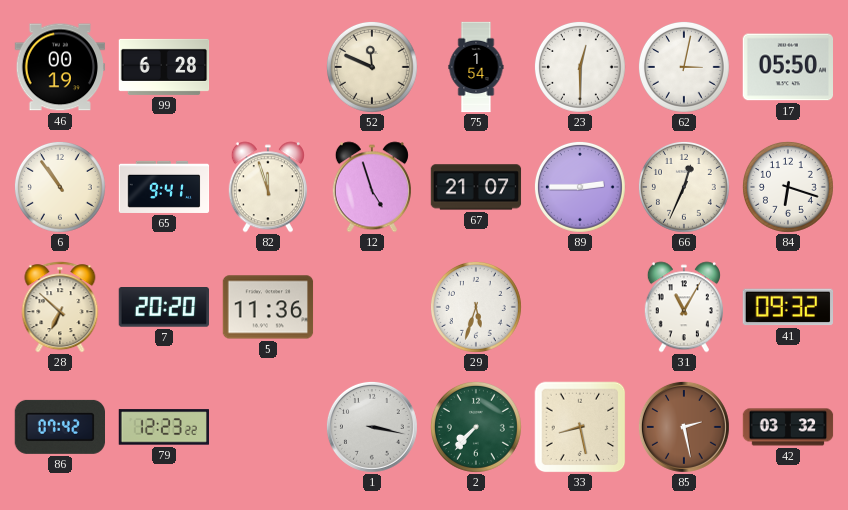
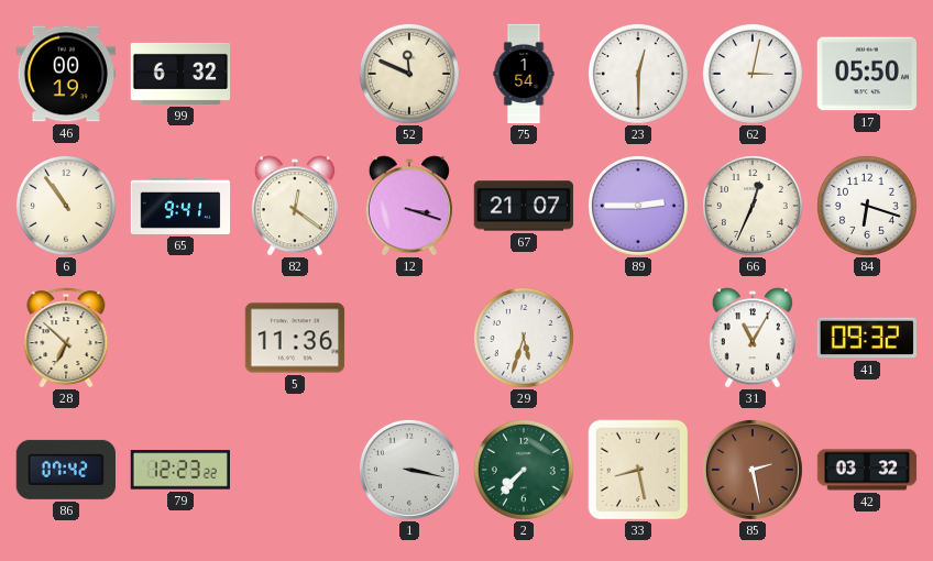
99: 6:28 -> 6:32 (180, 74)
82: 11:57 -> 12:21 (295, 206)
12: 4:57 -> 3:18 (409, 206)
7: 20:20 -> none (163, 307)
